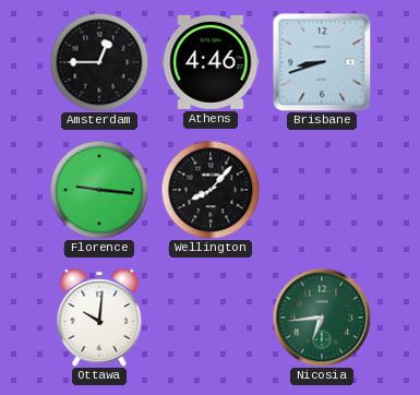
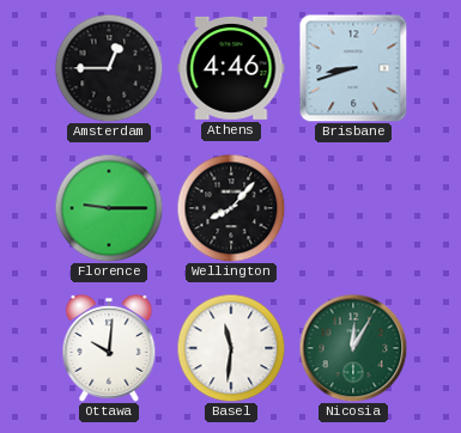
Florence: 9:16 -> 9:15 (109, 208)
Basel: none -> 11:31 (231, 348)
Nicosia: 6:44 -> 12:05 (353, 348)
